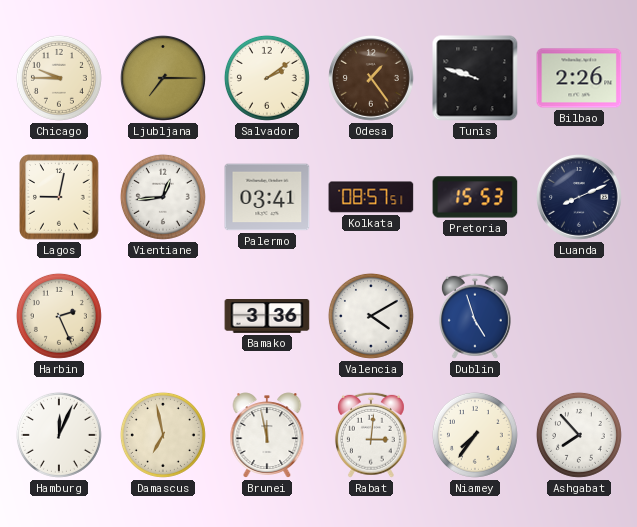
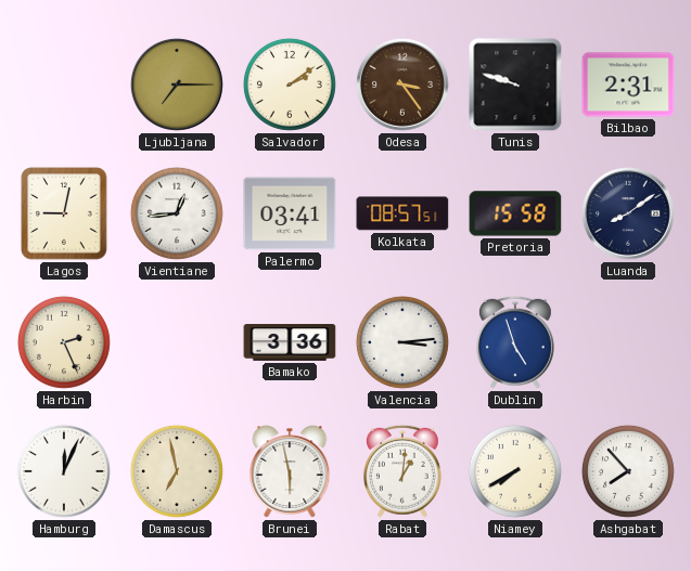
Chicago: 9:45 -> none (59, 78)
Odesa: 1:24 -> 3:24 (404, 86)
Bilbao: 2:26 -> 2:31 (628, 85)
Pretoria: 15:53 -> 15:58 (515, 213)
Luanda: 8:11 -> 8:09 (629, 215)
Valencia: 4:10 -> 3:14 (402, 342)
Brunei: 11:58 -> 5:58 (290, 471)
Rabat: 3:01 -> 1:01 (402, 471)
Niamey: 7:36 -> 7:40 (515, 471)
